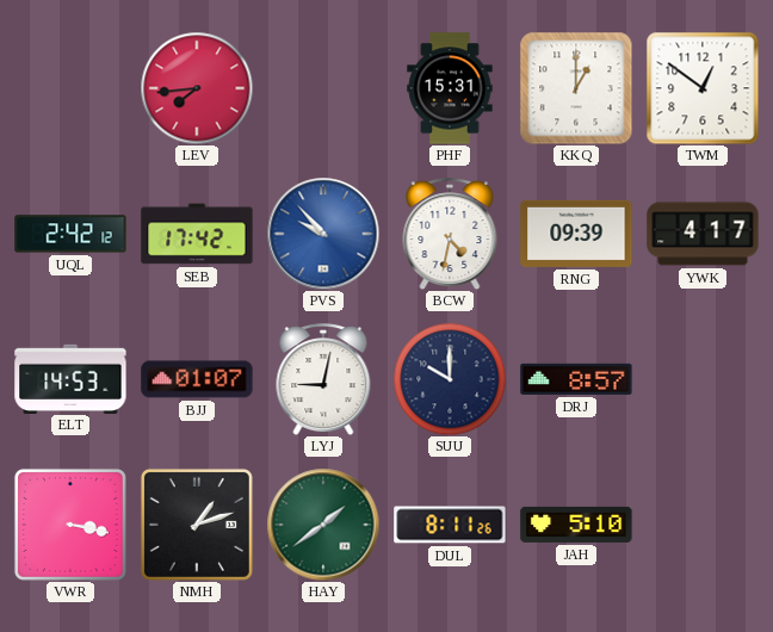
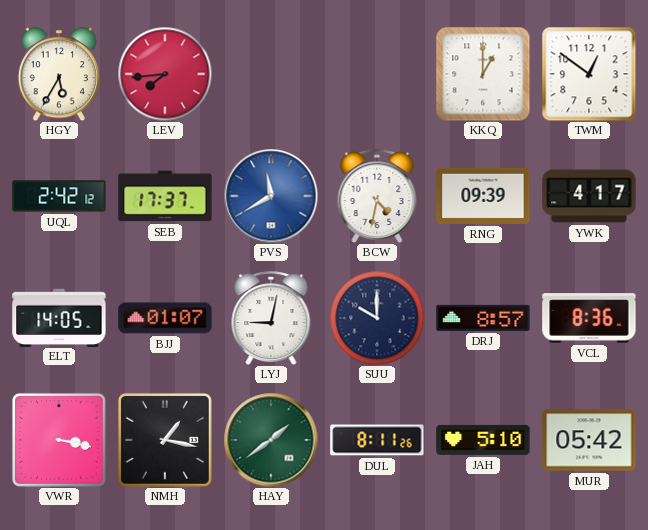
HGY: none -> 5:35 (59, 74)
PHF: 15:31 -> none (450, 88)
SEB: 17:42 -> 17:37 (165, 196)
PVS: 9:53 -> 11:40 (271, 196)
ELT: 14:53 -> 14:05 (59, 317)
VCL: none -> 8:36 (589, 318)
NMH: 1:12 -> 1:17 (165, 440)
MUR: none -> 05:42 (589, 440)
